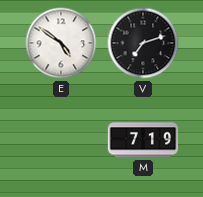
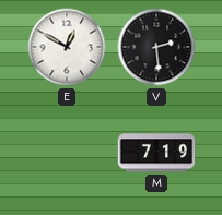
E: 4:51 -> 12:50 (67, 47)
V: 7:12 -> 2:29 (156, 47)
